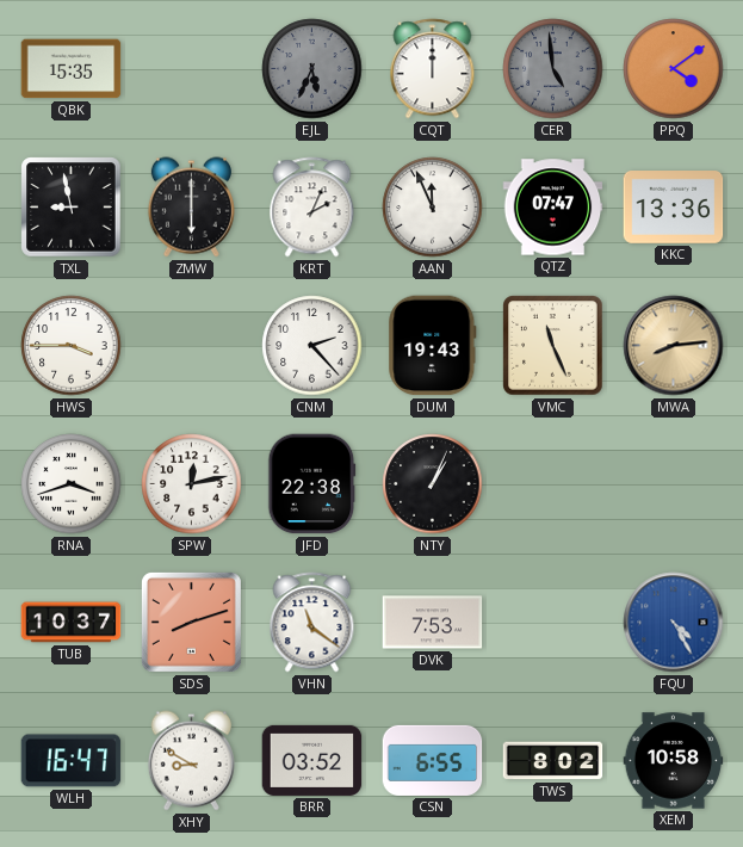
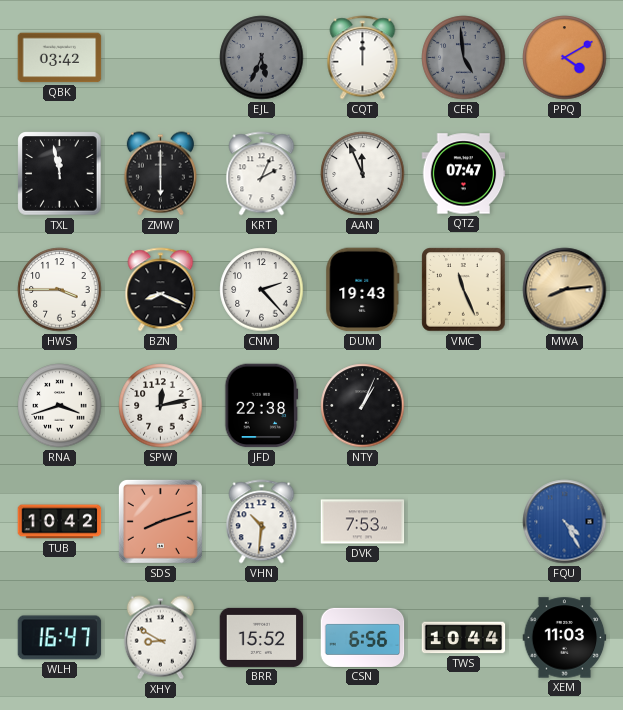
QBK: 15:35 -> 03:42 (60, 58)
PPQ: 4:09 -> 4:10 (565, 58)
TXL: 8:58 -> 11:58 (60, 174)
KKC: 13:36 -> none (674, 208)
BZN: none -> 8:19 (161, 290)
TUB: 10:37 -> 10:42 (60, 522)
VHN: 11:21 -> 10:31 (262, 522)
BRR: 03:52 -> 15:52 (262, 637)
CSN: 6:55 -> 6:56 (363, 637)
TWS: 8:02 -> 10:44 (464, 638)
XEM: 10:58 -> 11:03 (565, 638)
